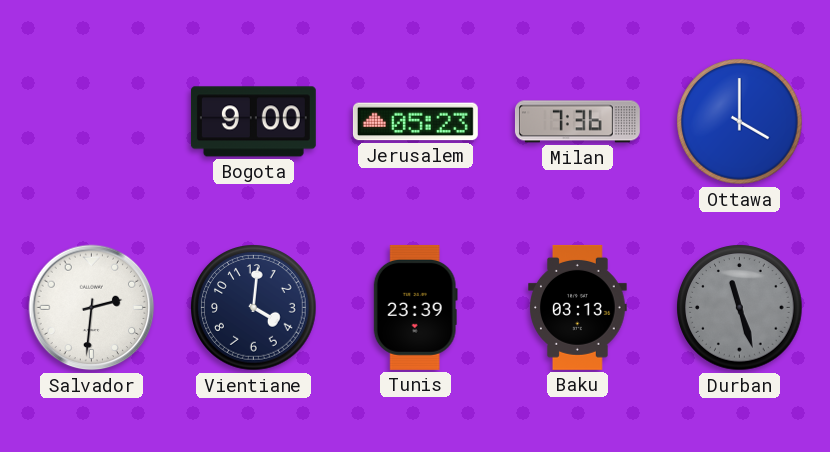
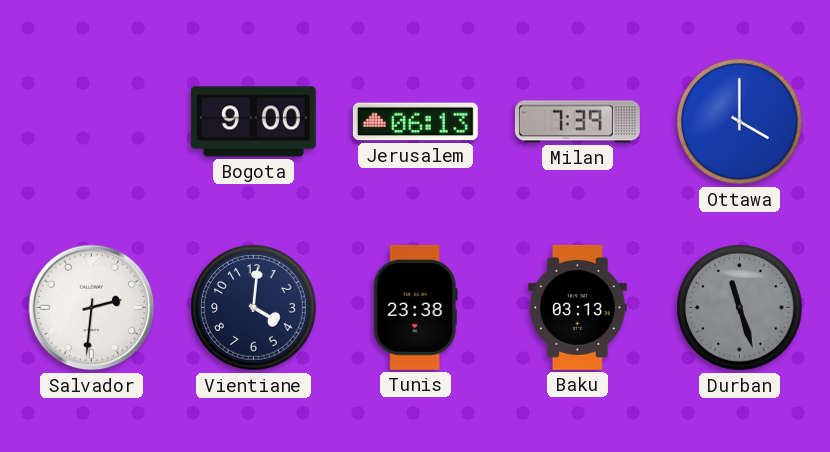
Jerusalem: 05:23 -> 06:13 (415, 122)
Milan: 7:36 -> 7:39 (577, 122)
Tunis: 23:39 -> 23:38 (415, 307)
